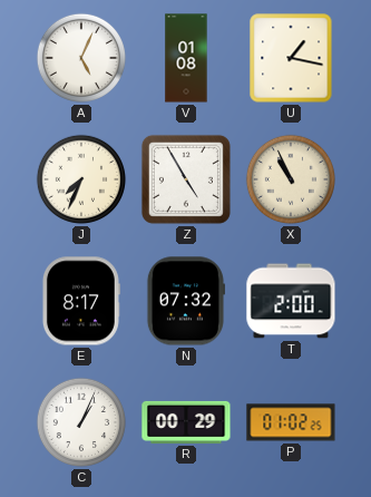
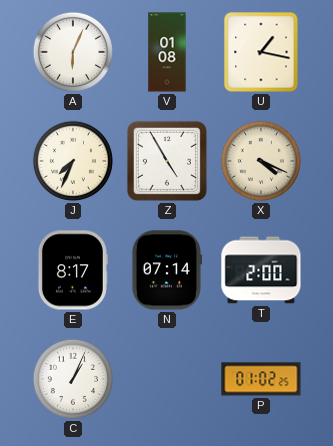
A: 5:04 -> 6:04 (73, 52)
X: 10:56 -> 4:19 (261, 161)
N: 07:32 -> 07:14 (166, 270)
R: 00:29 -> none (186, 422)
